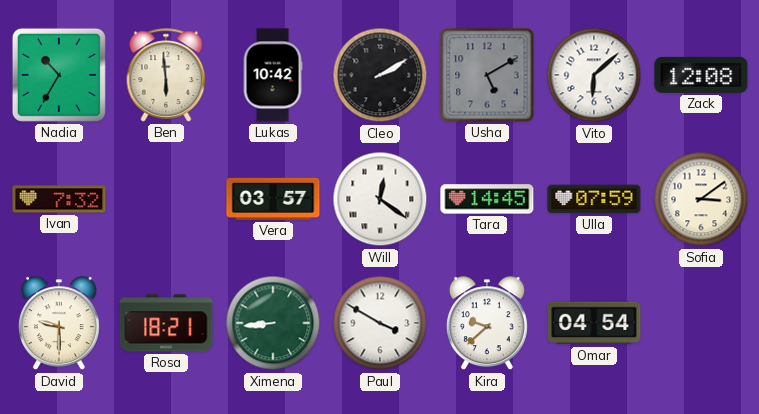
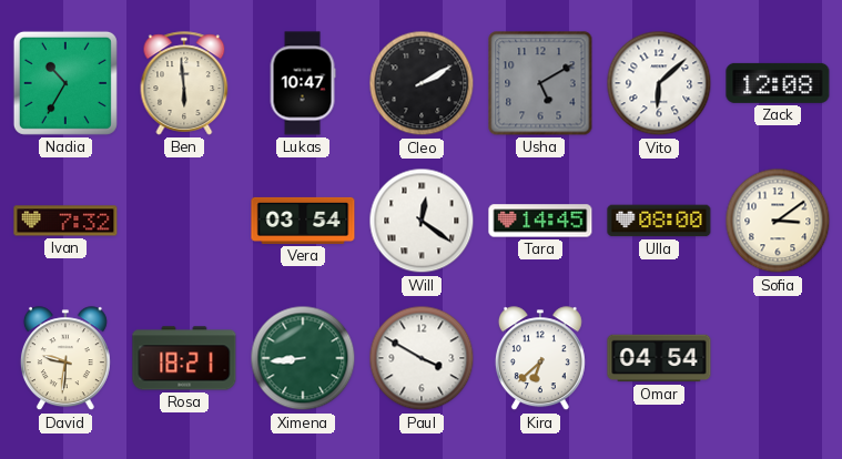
Lukas: 10:42 -> 10:47 (303, 83)
Vera: 03:57 -> 03:54 (303, 221)
Ulla: 07:59 -> 08:00 (659, 221)
David: 9:30 -> 9:31 (65, 359)
Kira: 9:38 -> 6:38 (540, 359)
